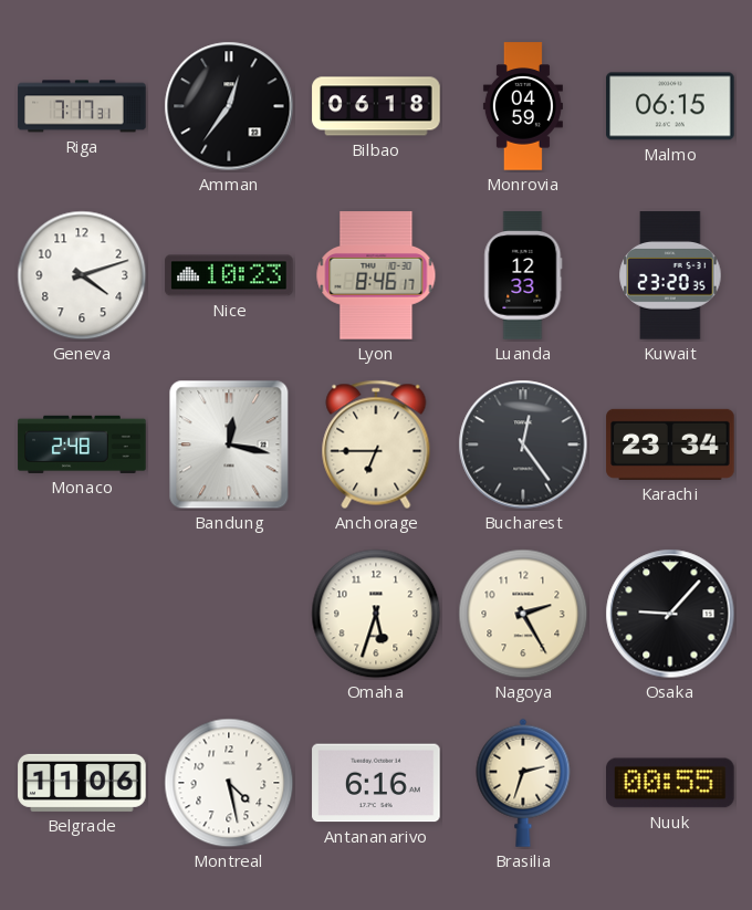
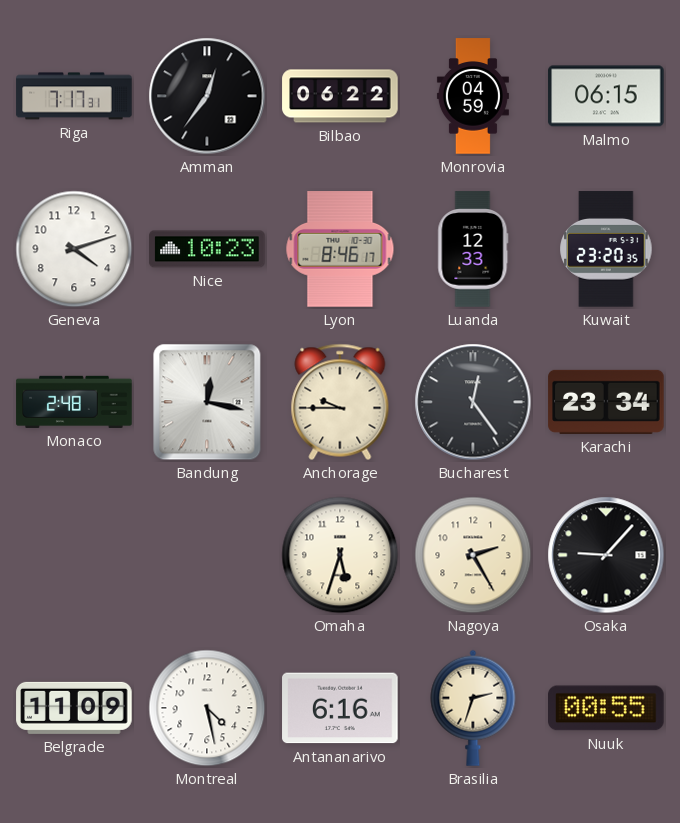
Bilbao: 06:18 -> 06:22 (340, 96)
Anchorage: 6:45 -> 9:45 (340, 402)
Belgrade: 11:06 -> 11:09 (74, 708)
